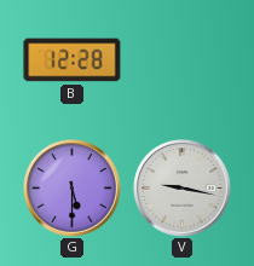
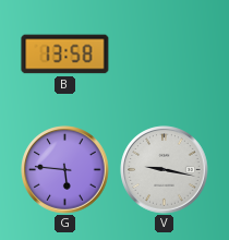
B: 12:28 -> 13:58 (65, 55)
G: 5:30 -> 5:46 (65, 170)
